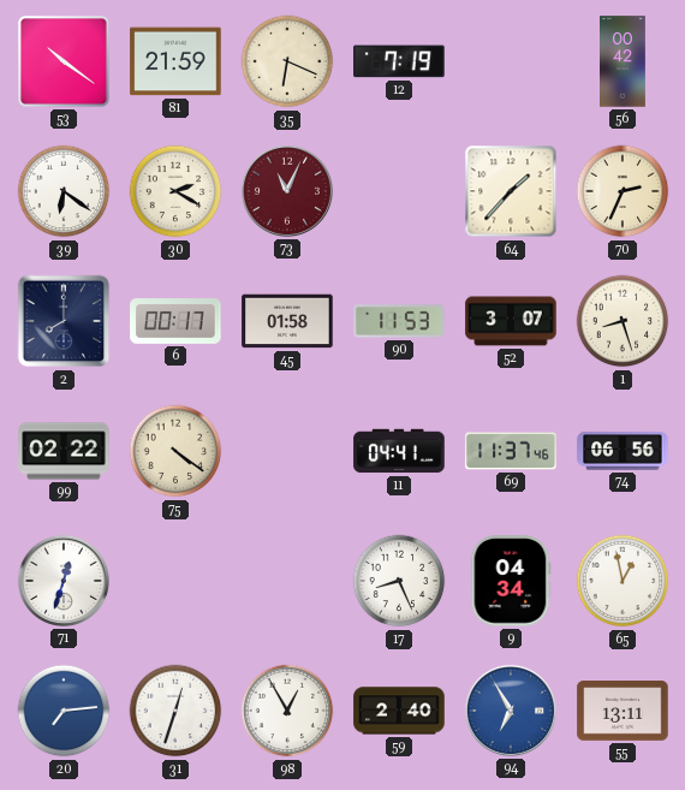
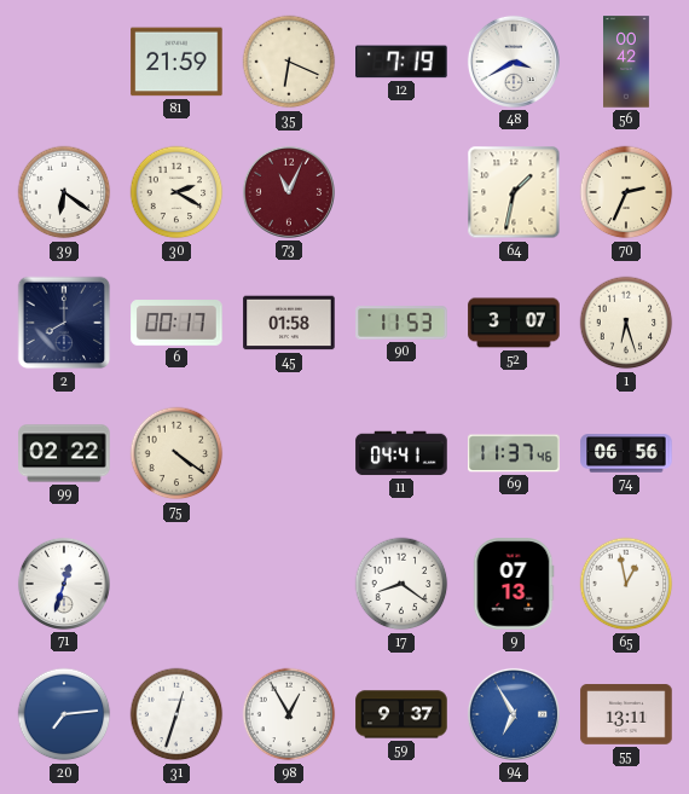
53: 10:21 -> none (64, 61)
48: none -> 3:40 (514, 62)
64: 1:37 -> 1:32 (514, 192)
1: 8:27 -> 6:27 (626, 323)
17: 8:26 -> 8:21 (401, 584)
9: 04:34 -> 07:13 (514, 584)
59: 2:40 -> 9:37 (401, 714)
